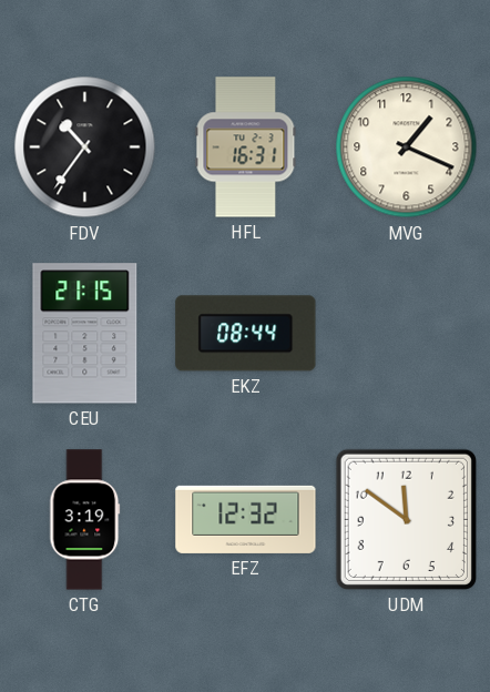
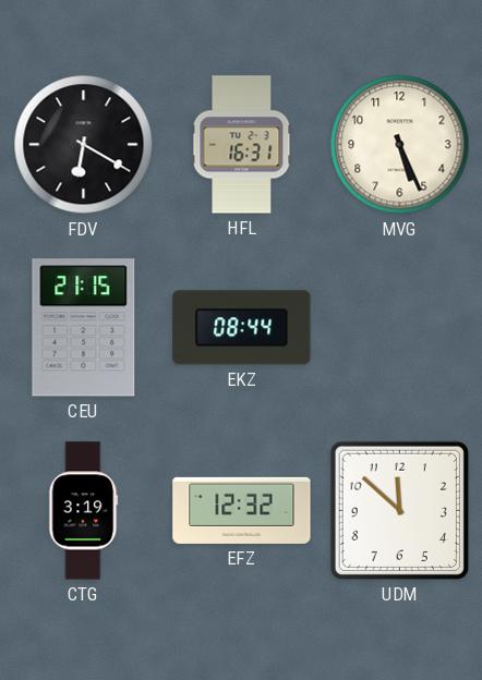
FDV: 10:36 -> 6:20 (84, 145)
MVG: 1:19 -> 5:26 (400, 145)
UDM: 11:51 -> 11:52 (399, 510)
